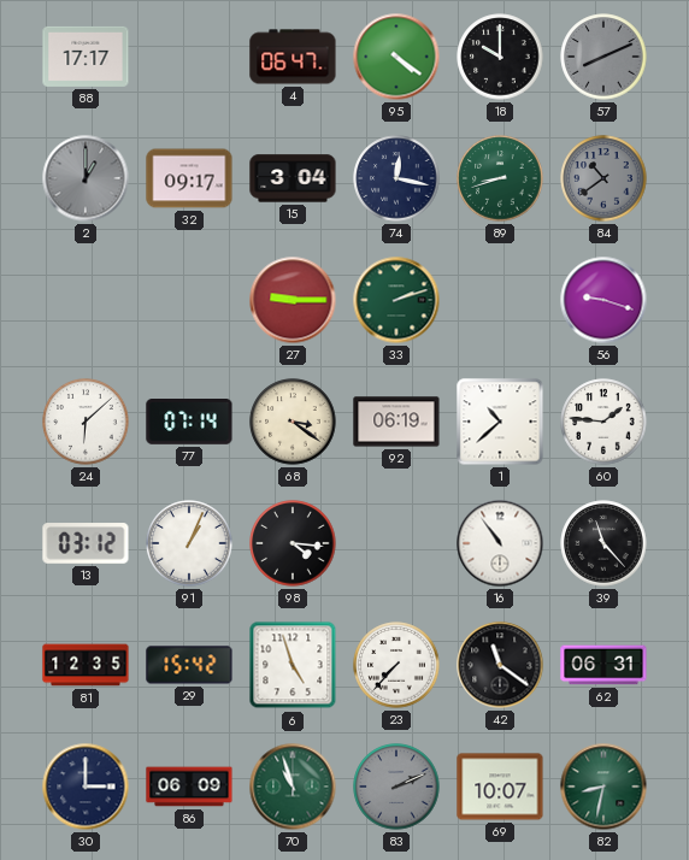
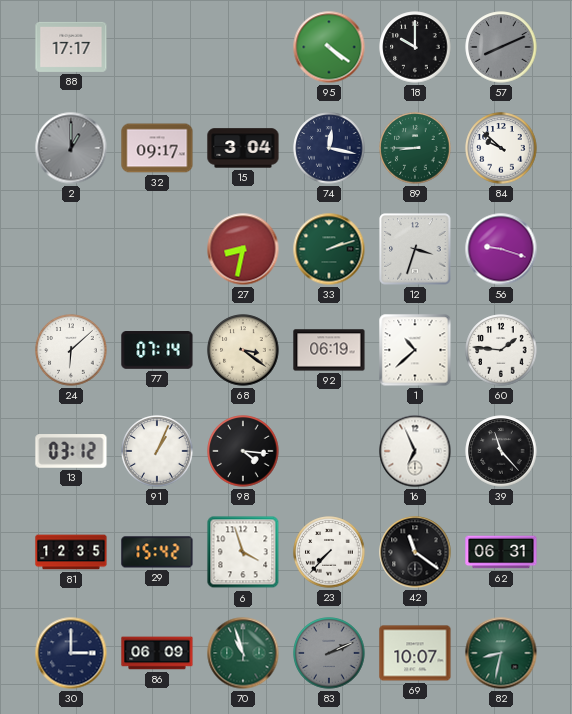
4: 06:47 -> none (293, 57)
89: 8:42 -> 8:45 (415, 148)
84: 10:39 -> 9:52 (501, 148)
84 dial: grey -> white (501, 148)
27: 9:15 -> 8:32 (243, 249)
12: none -> 3:33 (415, 249)
16: 10:54 -> 6:56 (415, 451)
6: 4:57 -> 3:57 (243, 552)
